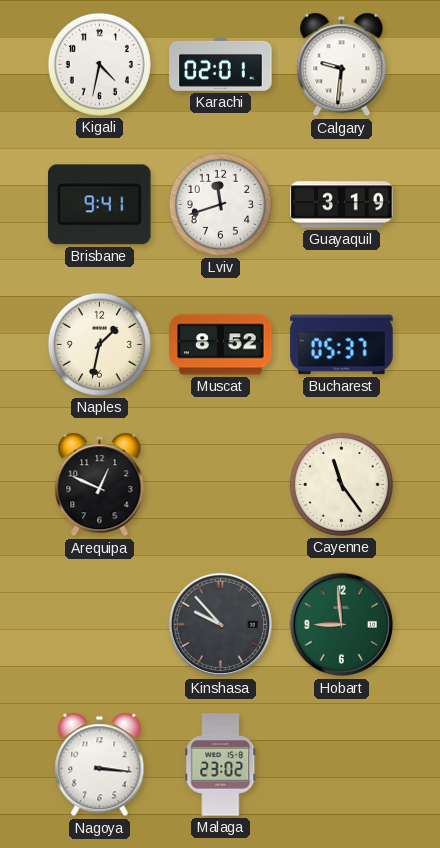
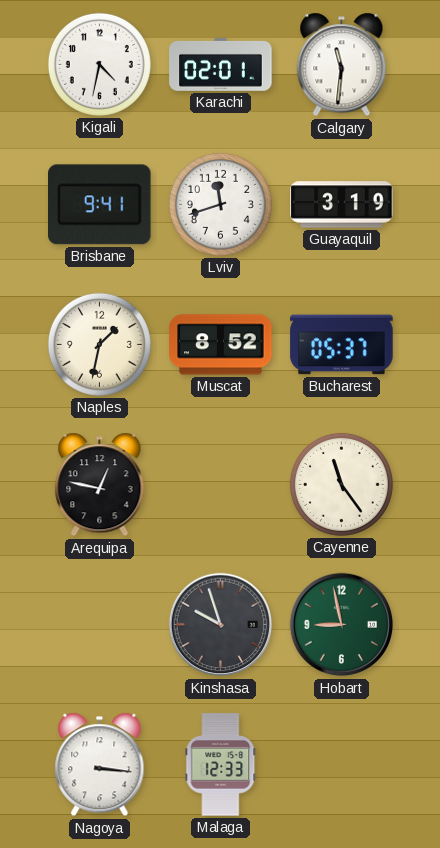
Calgary: 9:31 -> 11:31 (342, 65)
Arequipa: 12:49 -> 12:47 (100, 485)
Kinshasa: 9:53 -> 9:57 (221, 625)
Hobart: 8:59 -> 8:58 (342, 625)
Malaga: 23:02 -> 12:33 (221, 765)
